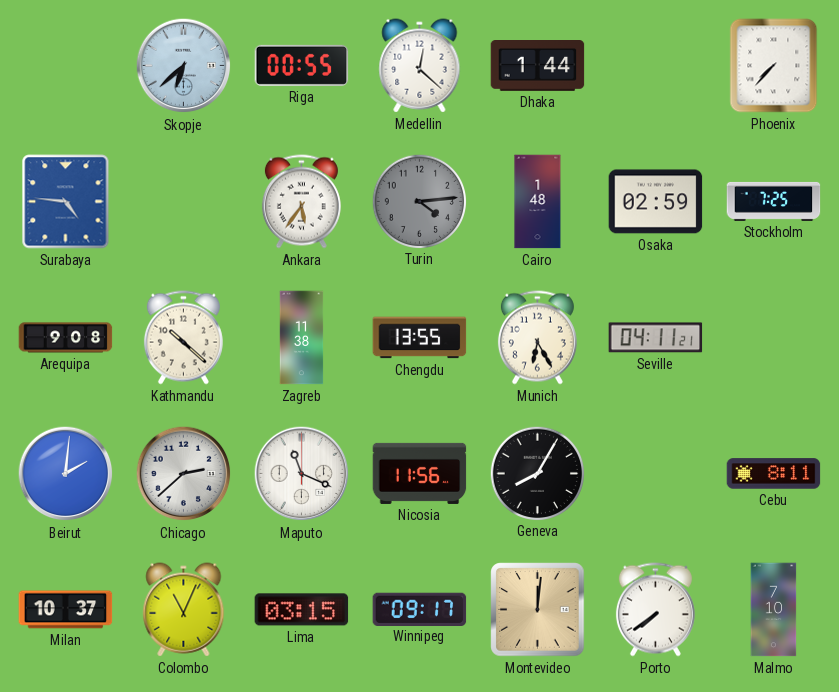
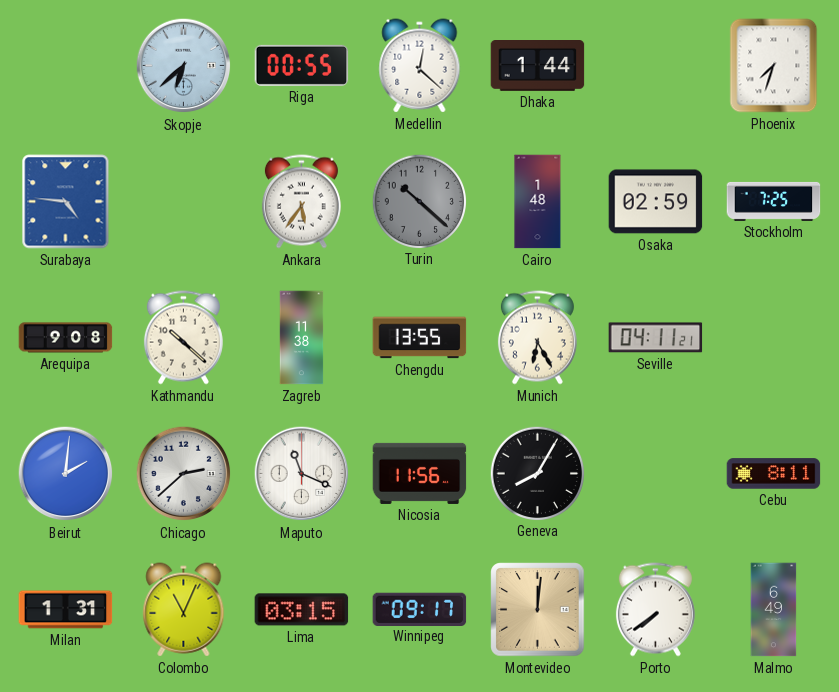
Phoenix: 7:37 -> 7:33 (774, 66)
Turin: 4:14 -> 10:22 (419, 201)
Milan: 10:37 -> 1:31 (66, 610)
Malmo: 7:10 -> 6:49 (774, 610)
